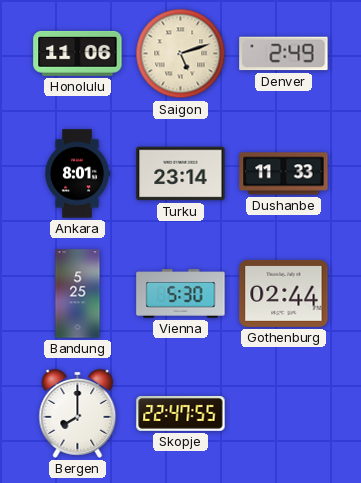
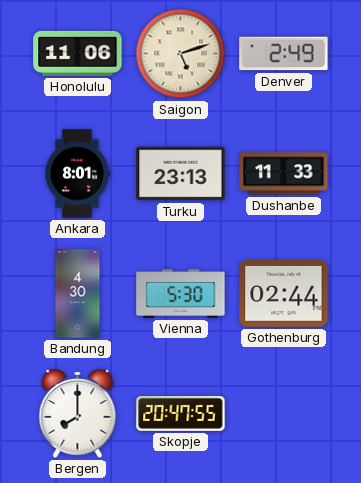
Turku: 23:14 -> 23:13 (181, 174)
Bandung: 5:25 -> 4:30 (78, 294)
Skopje: 22:47 -> 20:47 (181, 414)
